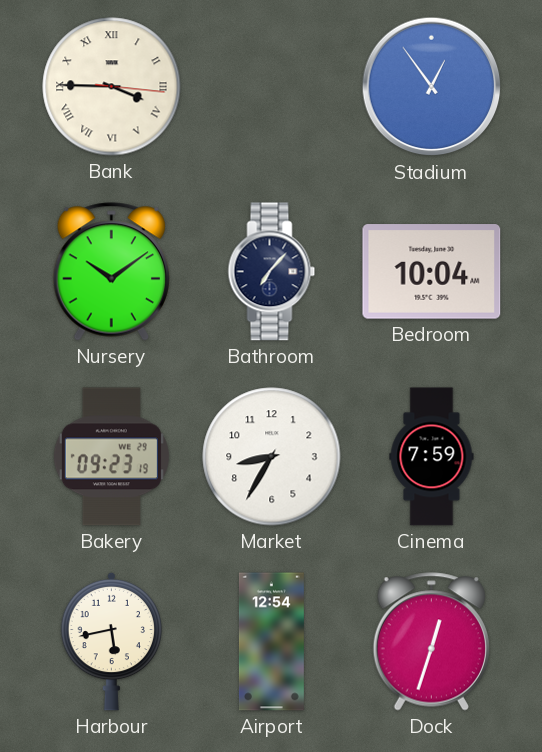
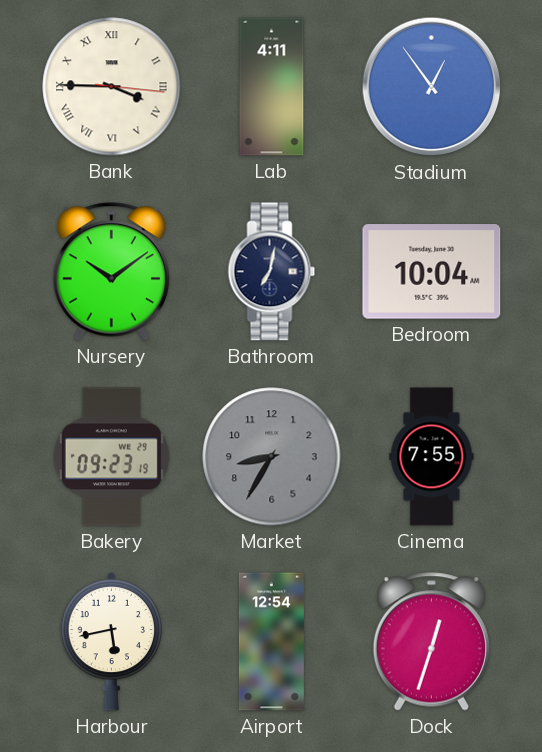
Lab: none -> 4:11 (272, 87)
Bathroom: 7:07 -> 7:02 (272, 272)
Market dial: white -> grey (272, 457)
Cinema: 7:59 -> 7:55 (432, 457)
